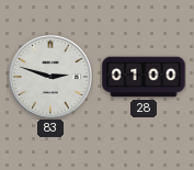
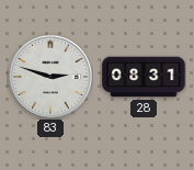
28: 01:00 -> 08:31 (144, 77)
